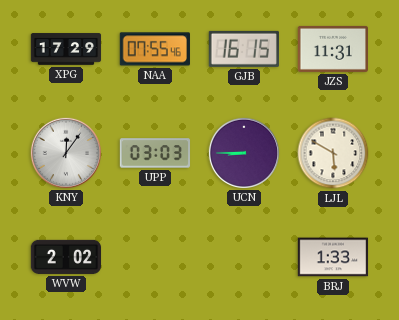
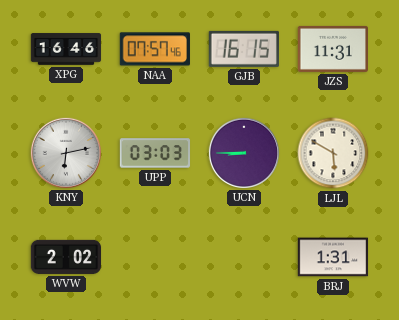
XPG: 17:29 -> 16:46 (66, 49)
NAA: 07:55 -> 07:57 (155, 49)
KNY: 12:06 -> 6:13 (65, 152)
BRJ: 1:33 -> 1:31 (333, 257)
